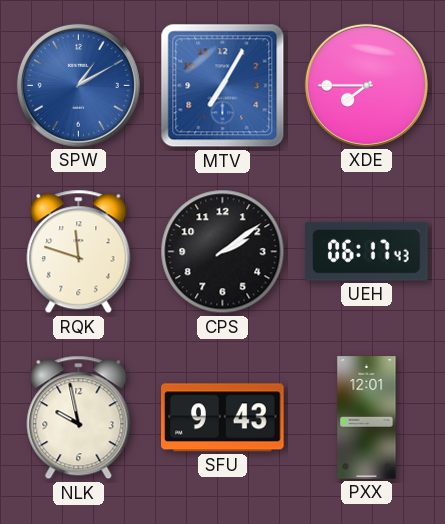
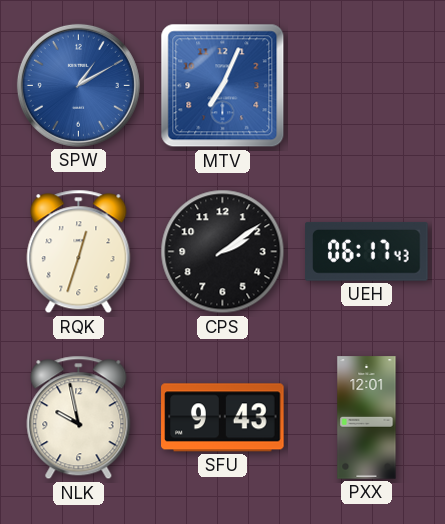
MTV: 7:05 -> 7:04 (223, 86)
XDE: 7:45 -> none (366, 85)
RQK: 11:48 -> 12:33 (79, 252)
